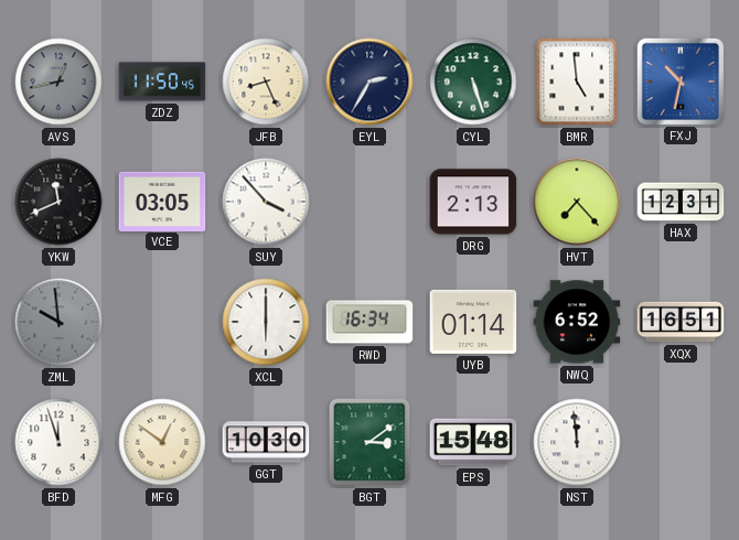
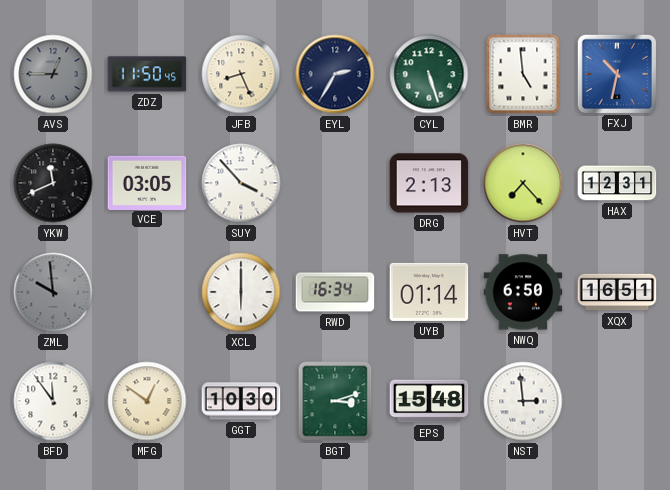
AVS: 12:43 -> 12:45 (53, 74)
NWQ: 6:52 -> 6:50 (523, 292)
BFD: 11:57 -> 11:54 (53, 401)
BGT: 3:09 -> 3:12 (335, 401)
NST: 11:59 -> 2:59 (523, 401)
